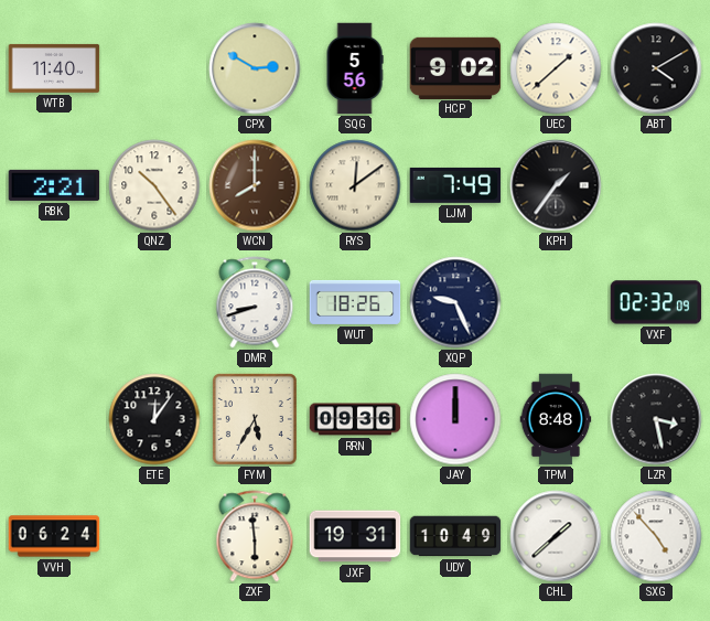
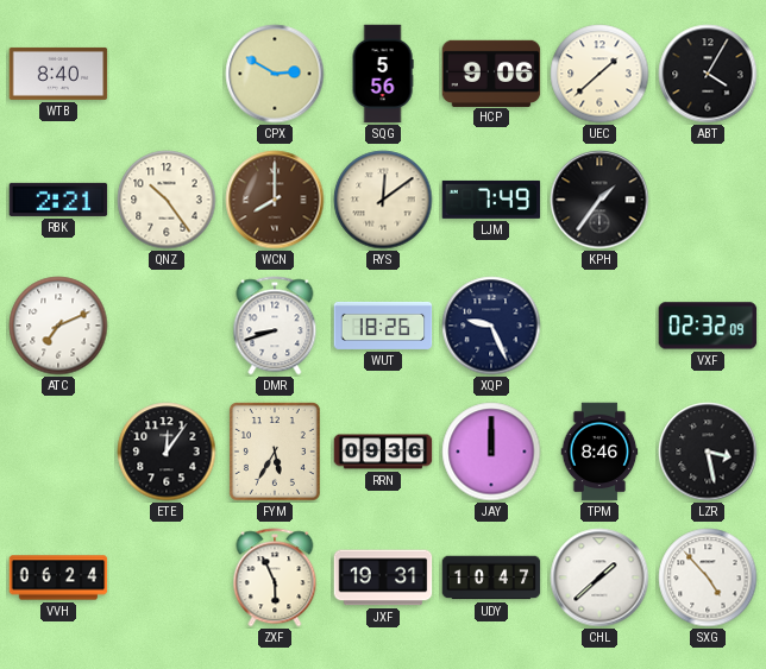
WTB: 11:40 -> 8:40 (58, 74)
HCP: 9:02 -> 9:06 (491, 72)
ABT: 4:10 -> 4:05 (708, 74)
ATC: none -> 7:11 (58, 326)
TPM: 8:48 -> 8:46 (599, 452)
ZXF: 5:59 -> 5:56 (275, 578)
UDY: 10:49 -> 10:47 (491, 578)
